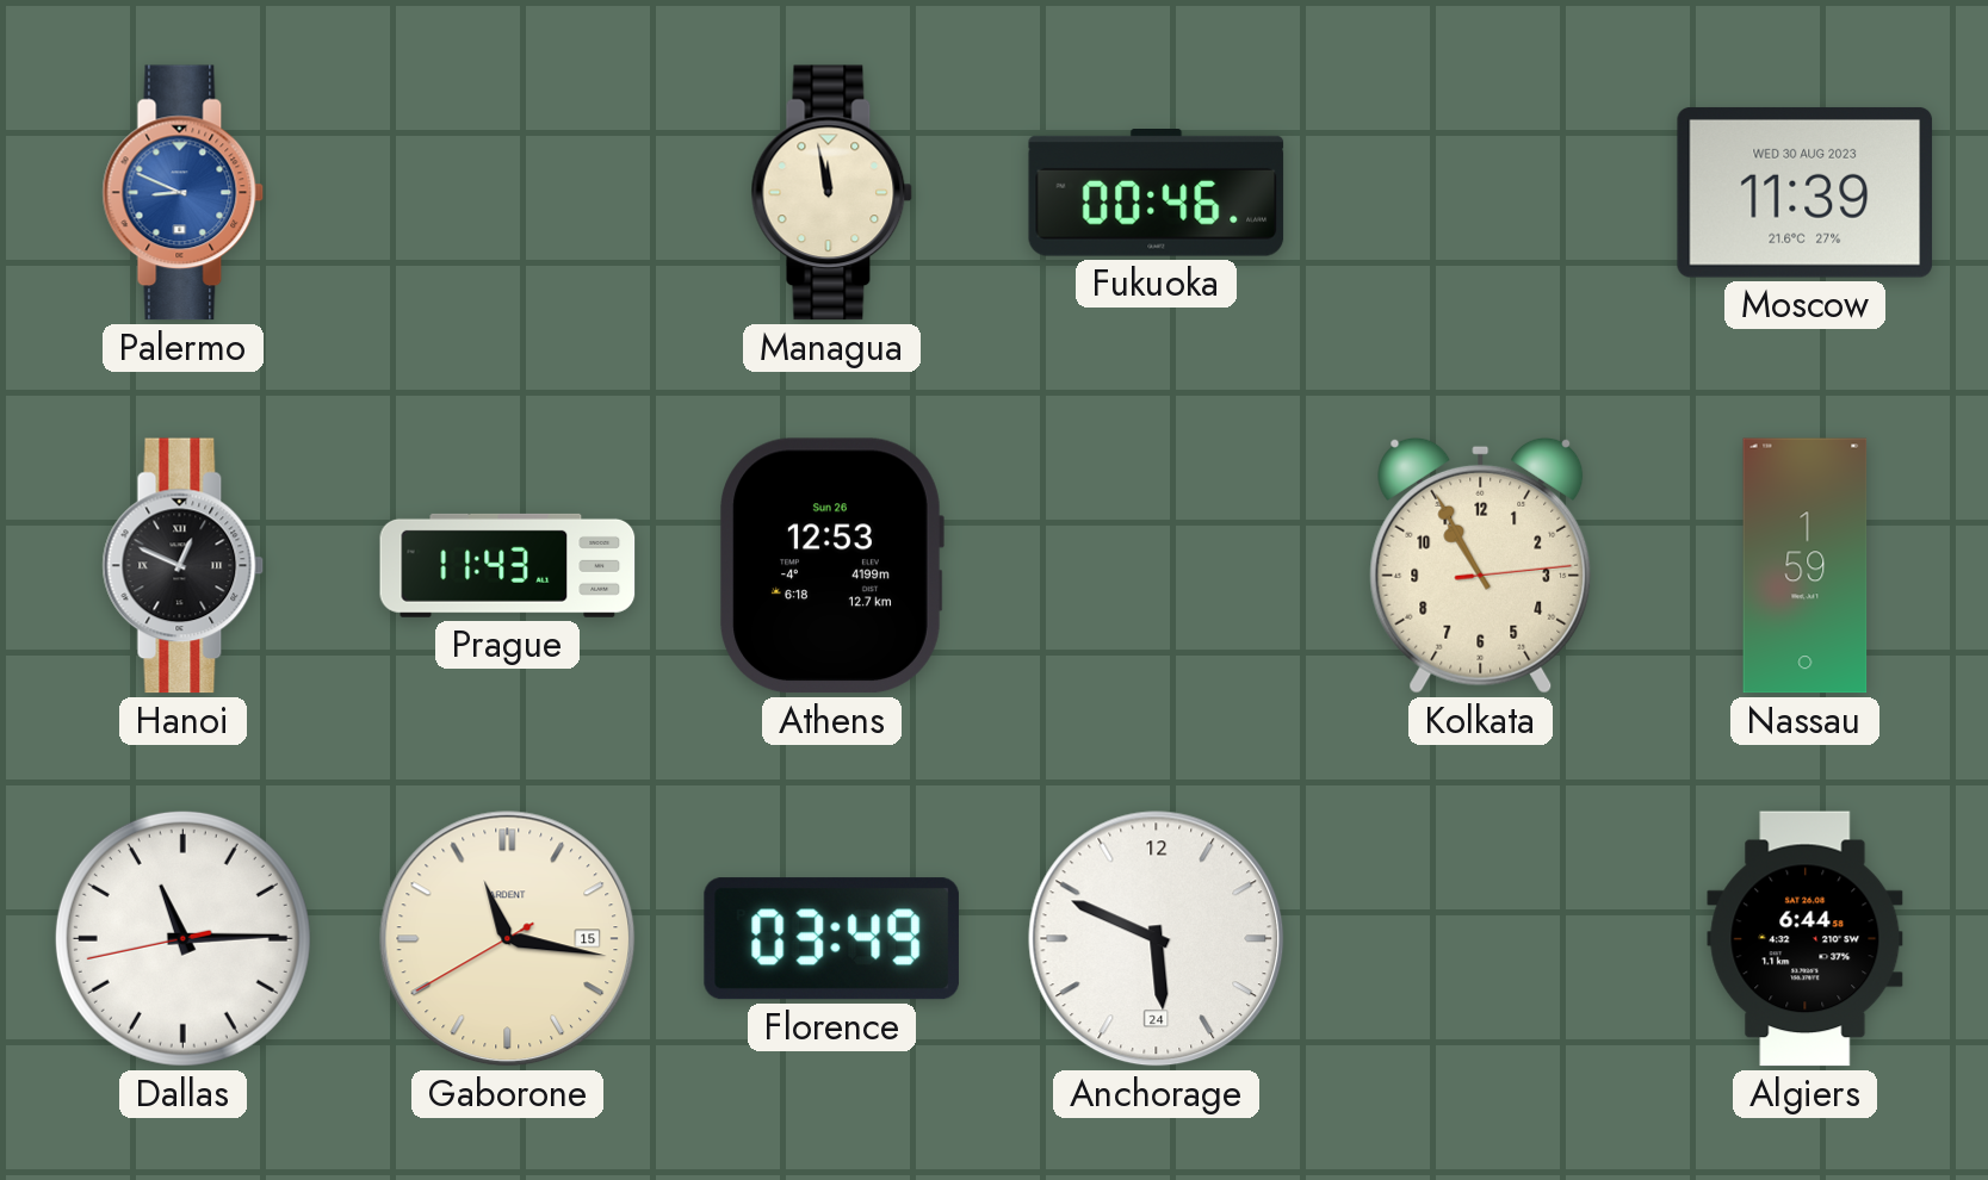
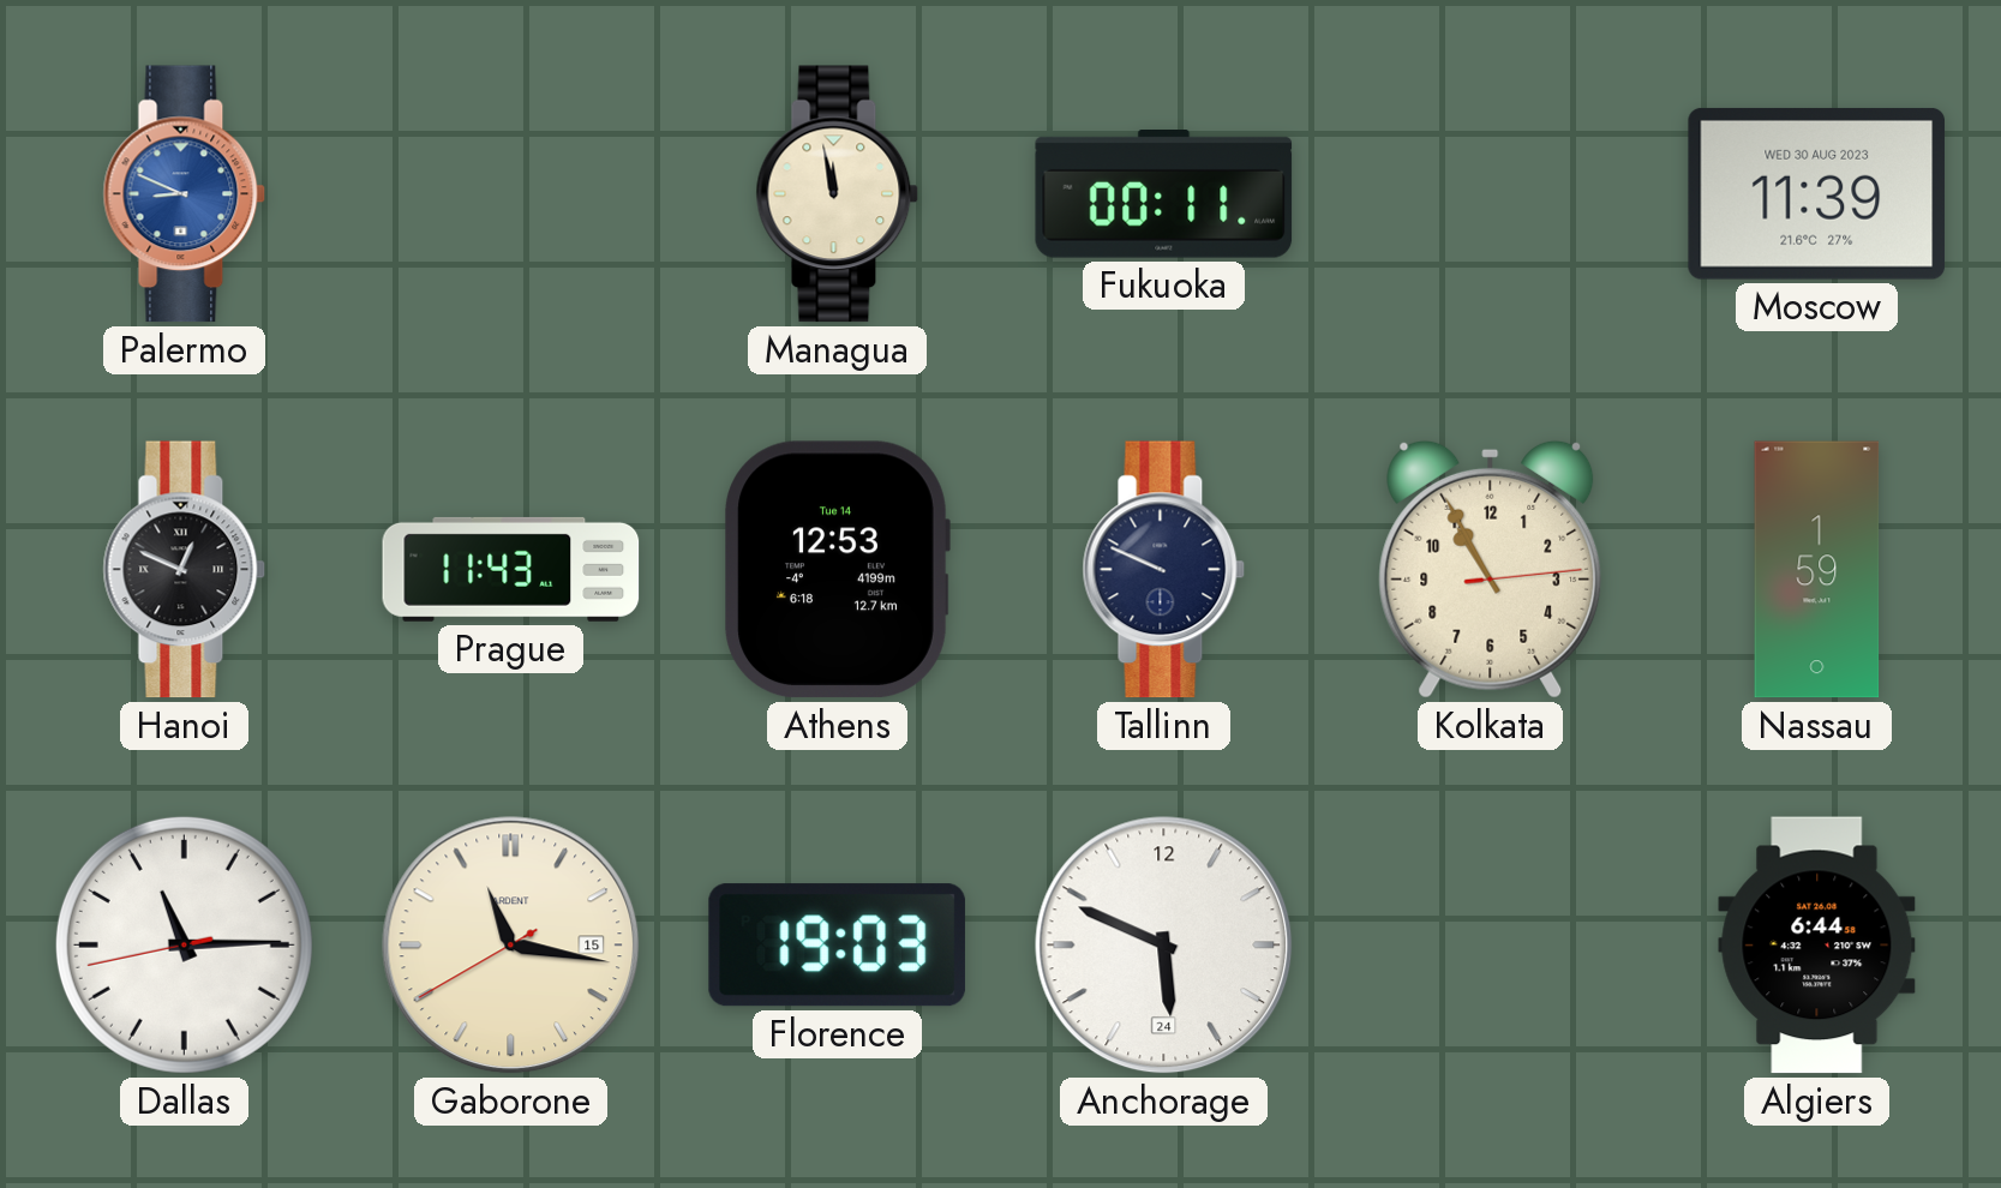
Fukuoka: 00:46 -> 00:11 (1164, 194)
Athens date: Sun 26 -> Tue 14 (837, 570)
Tallinn: none -> 9:49 (1164, 570)
Florence: 03:49 -> 19:03 (837, 946)
